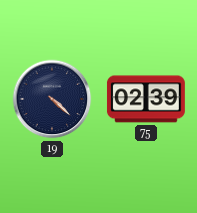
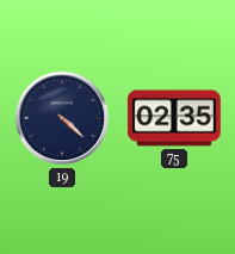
75: 02:39 -> 02:35 (174, 118)
